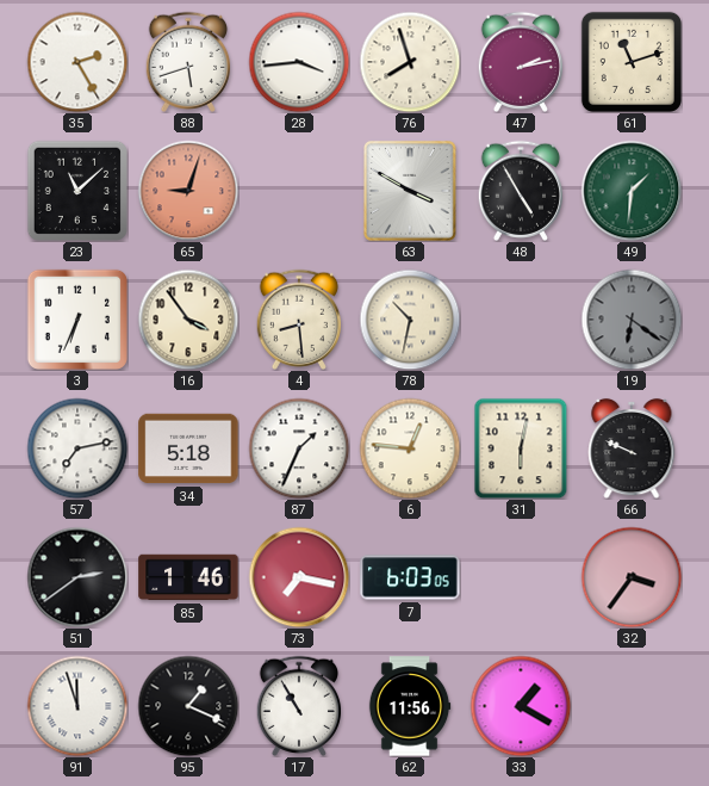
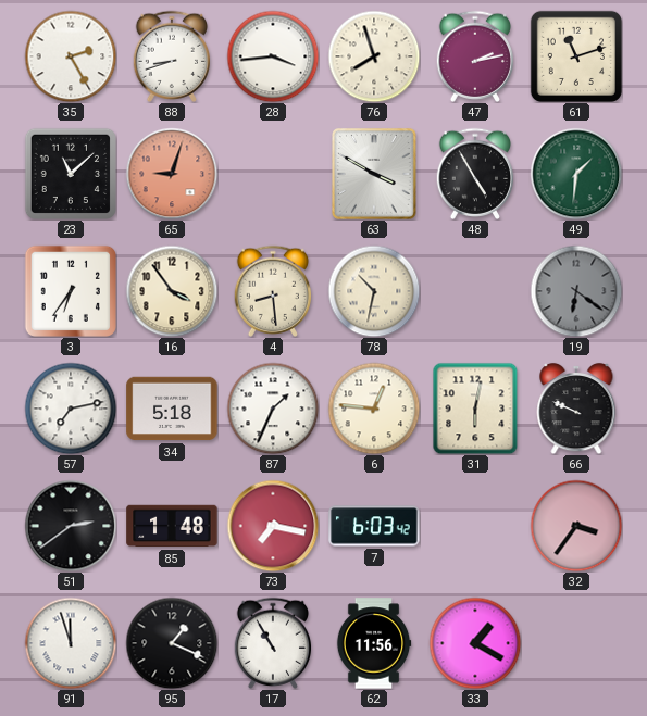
88: 5:42 -> 8:42 (172, 56)
3: 6:34 -> 6:36 (71, 291)
85: 1:46 -> 1:48 (172, 526)
7: 6:03:05 -> 6:03:42 (374, 526)
